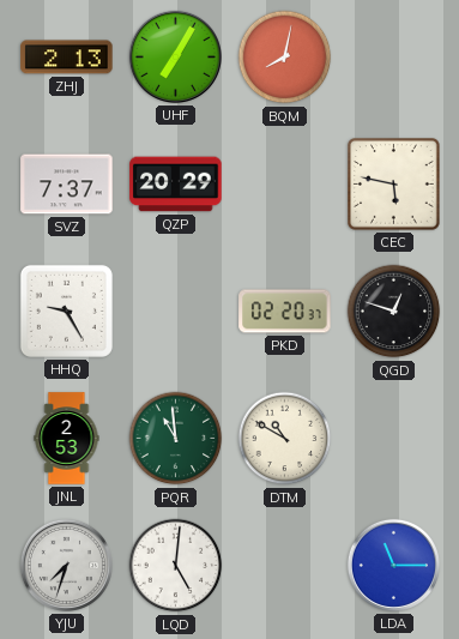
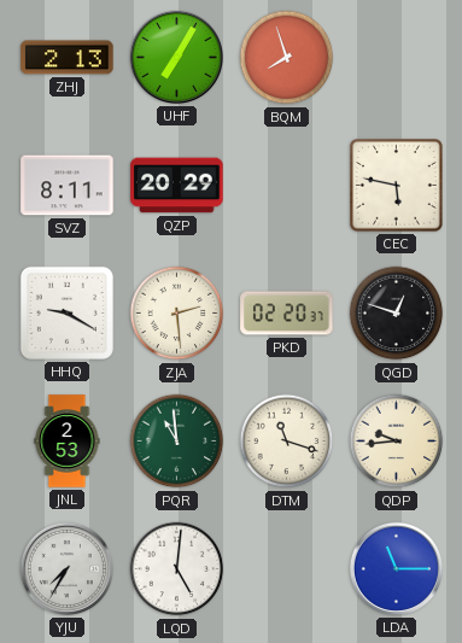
BQM: 8:02 -> 7:57 (287, 58)
SVZ: 7:37 -> 8:11 (68, 186)
HHQ: 9:25 -> 9:20 (66, 312)
ZJA: none -> 2:29 (177, 314)
DTM: 10:50 -> 11:18 (287, 442)
QDP: none -> 9:44 (397, 442)
YJU: 7:33 -> 7:35 (66, 568)
